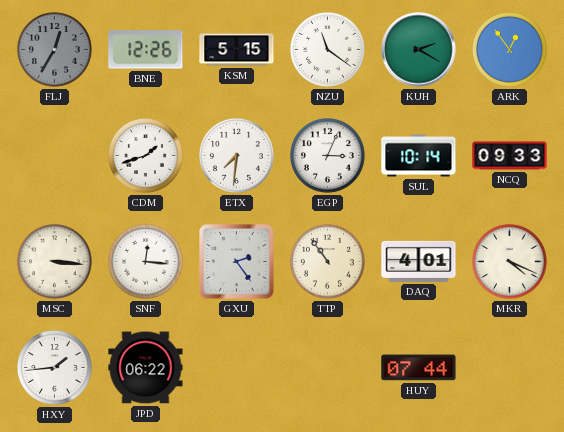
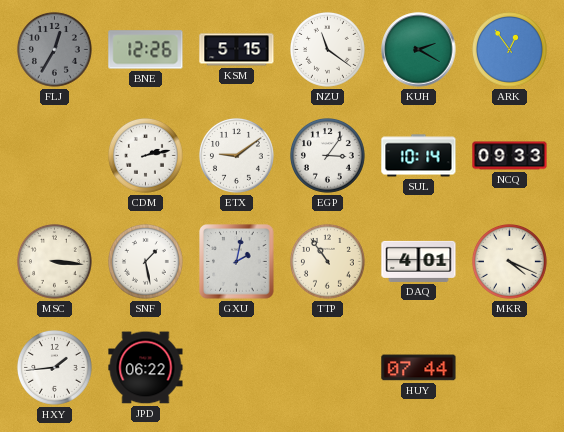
CDM: 1:42 -> 2:13 (146, 156)
ETX: 7:31 -> 9:09 (237, 156)
EGP: 3:04 -> 3:06 (328, 156)
SNF: 12:16 -> 1:28 (146, 262)
GXU: 2:24 -> 2:02 (237, 262)
